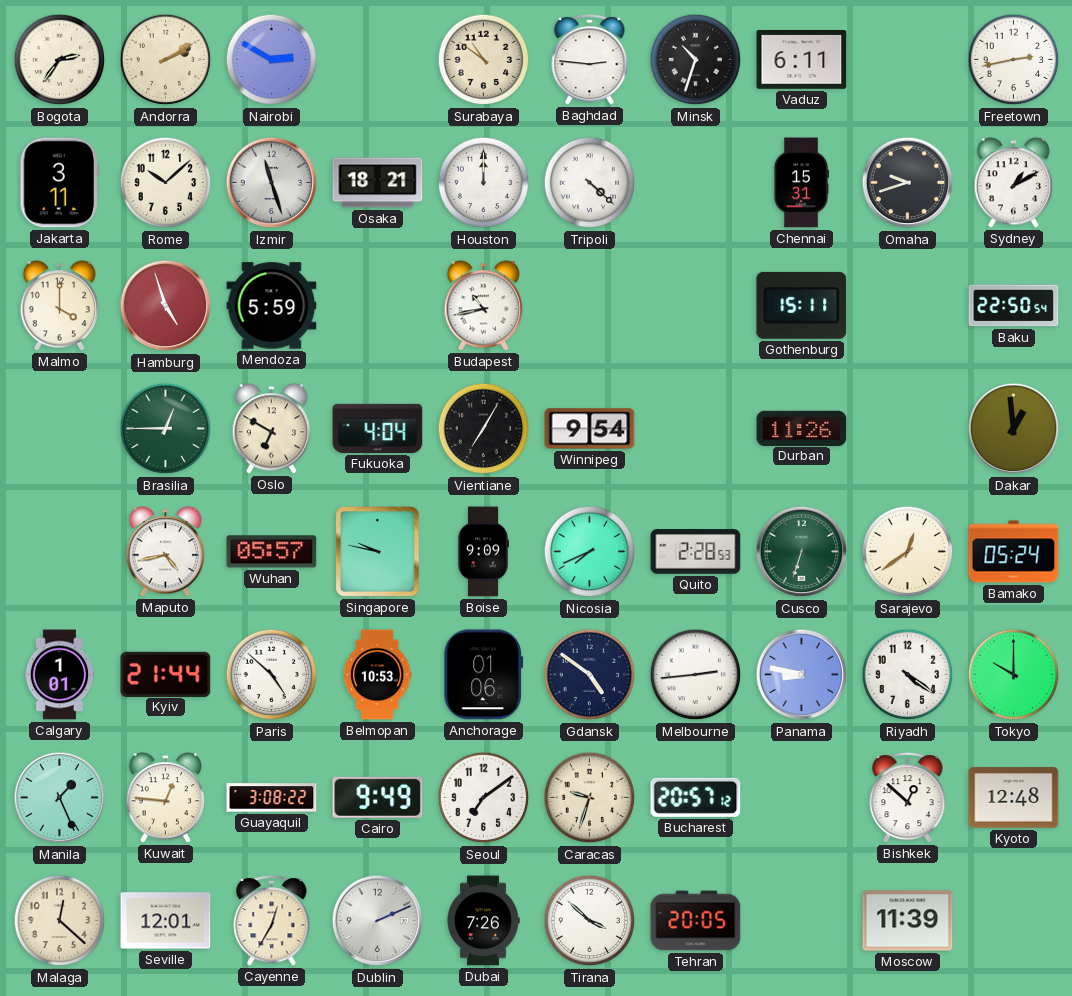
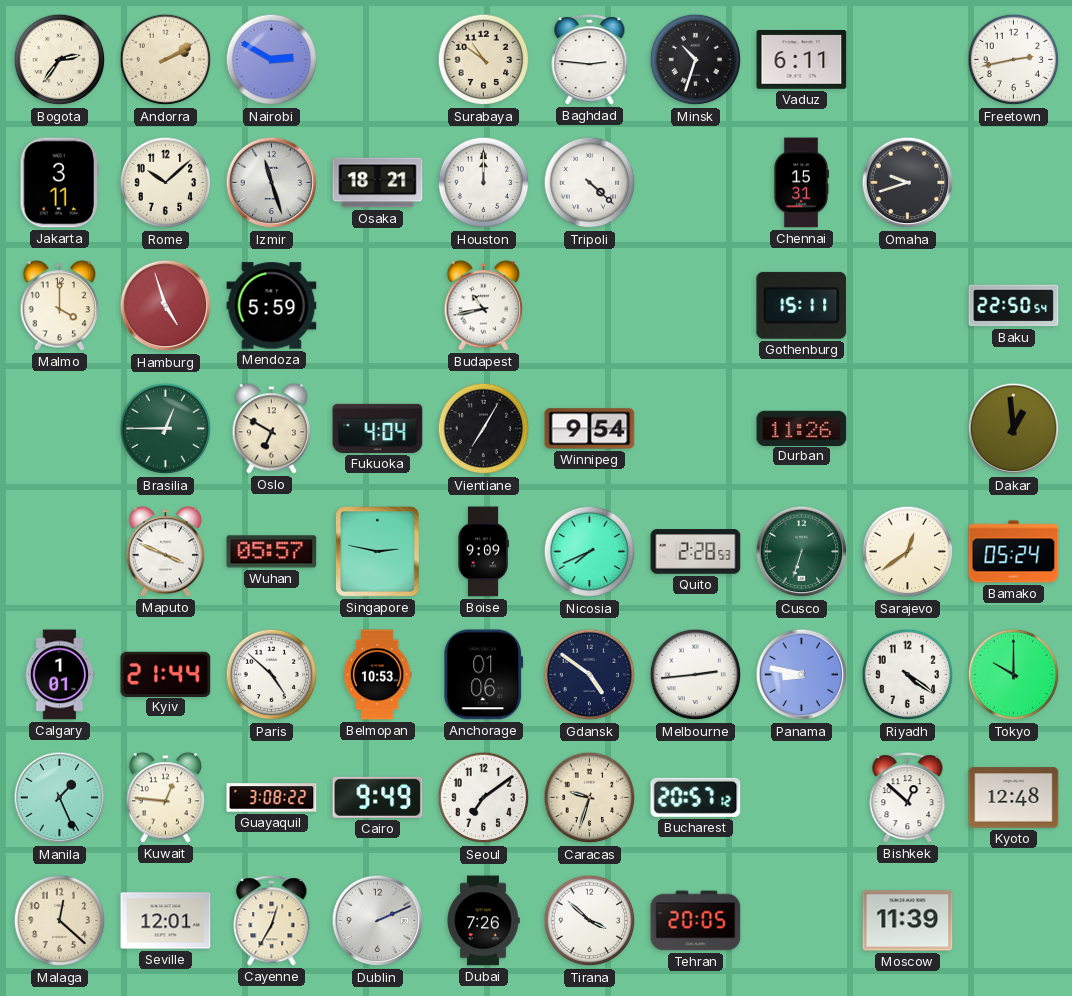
Sydney: 1:10 -> none (1014, 183)
Maputo: 4:43 -> 3:49 (166, 552)
Singapore: 9:47 -> 2:47 (378, 552)
